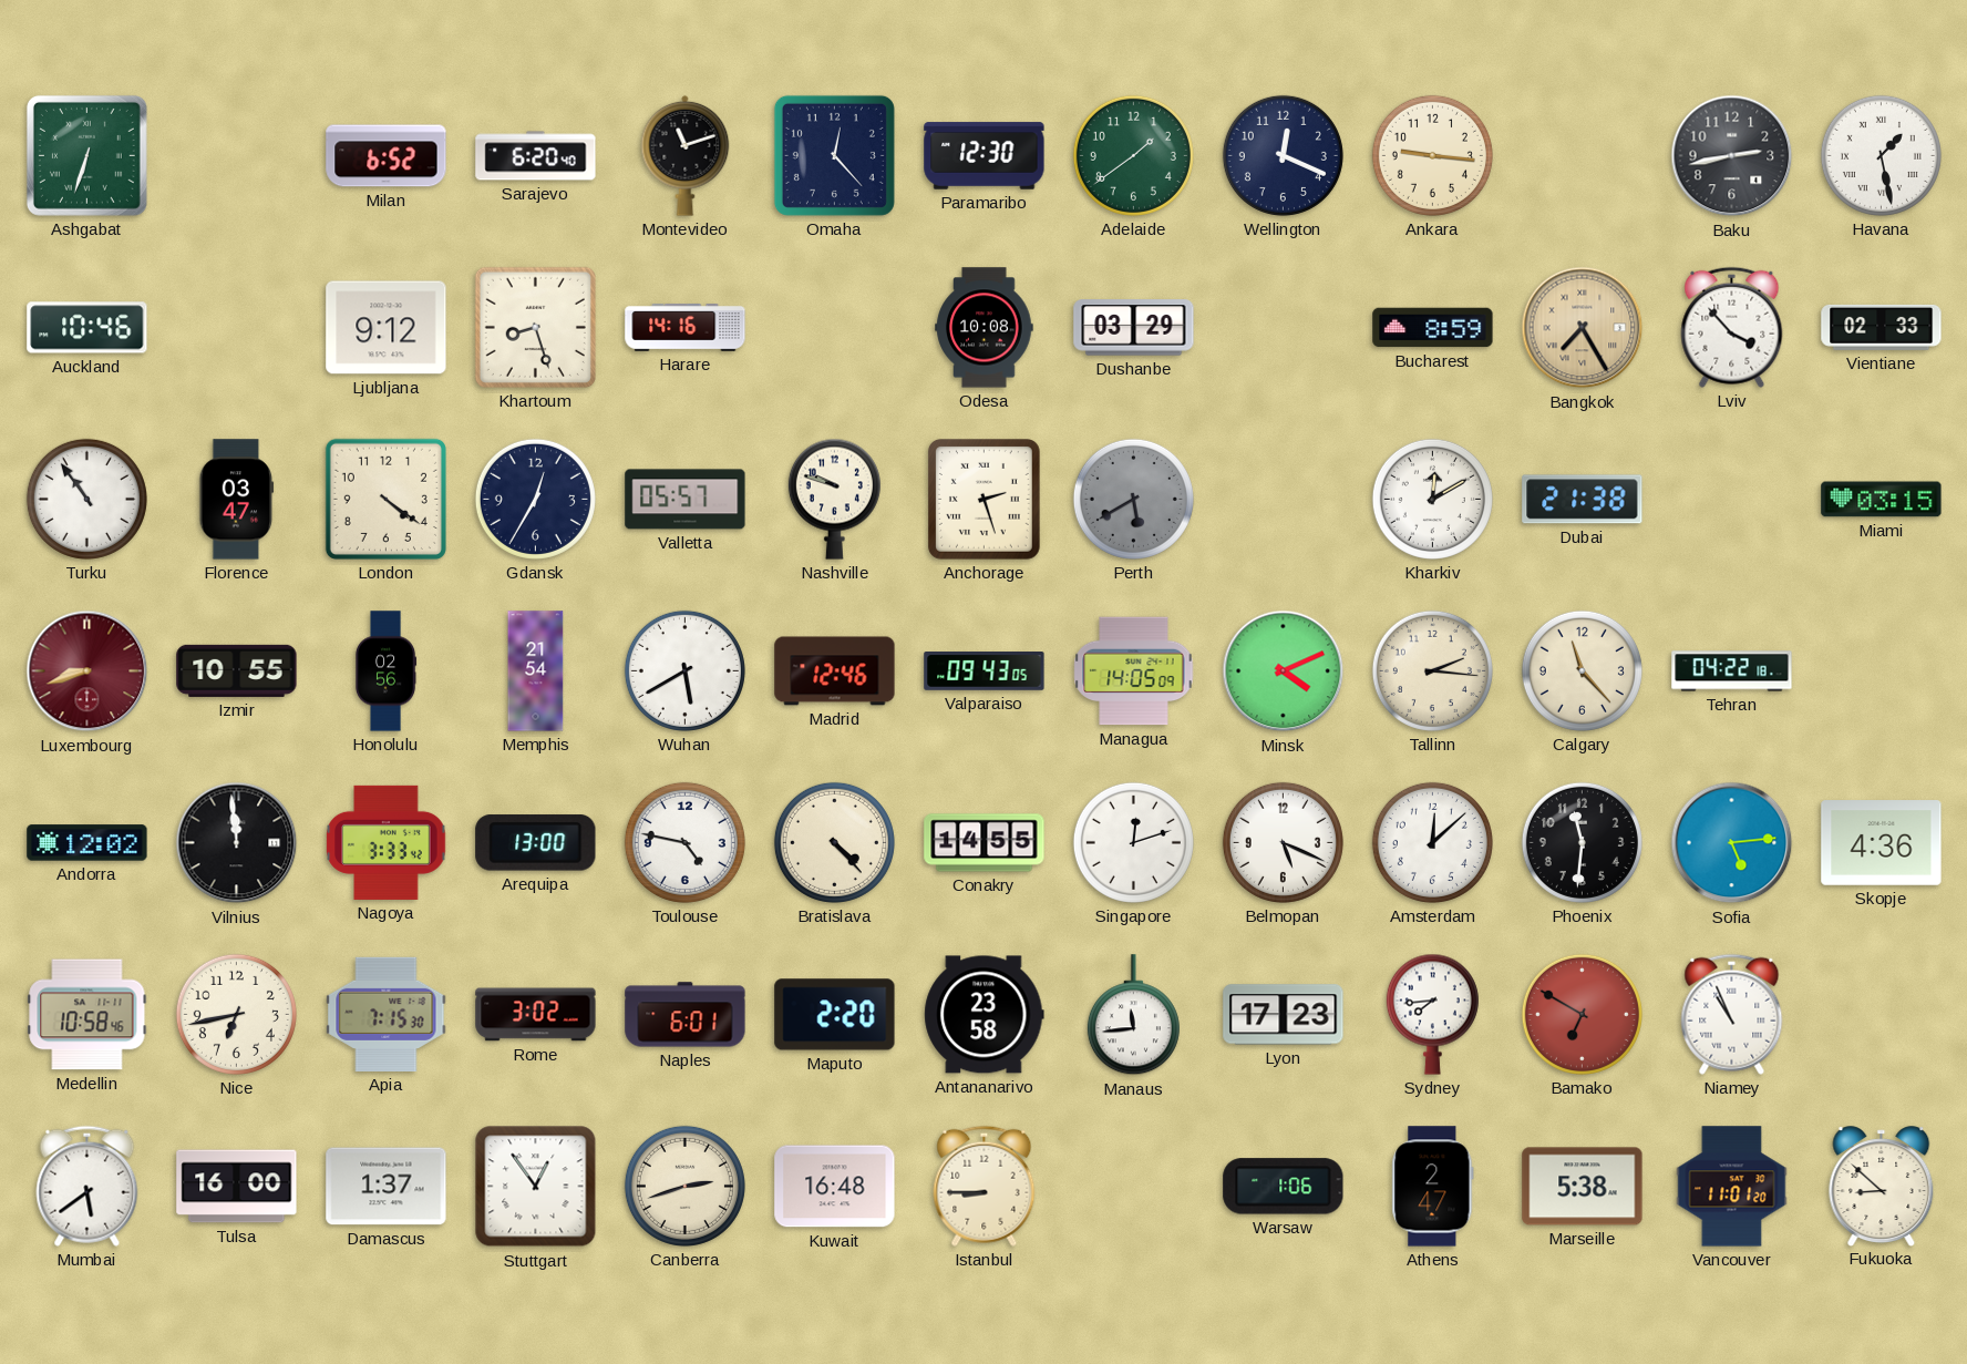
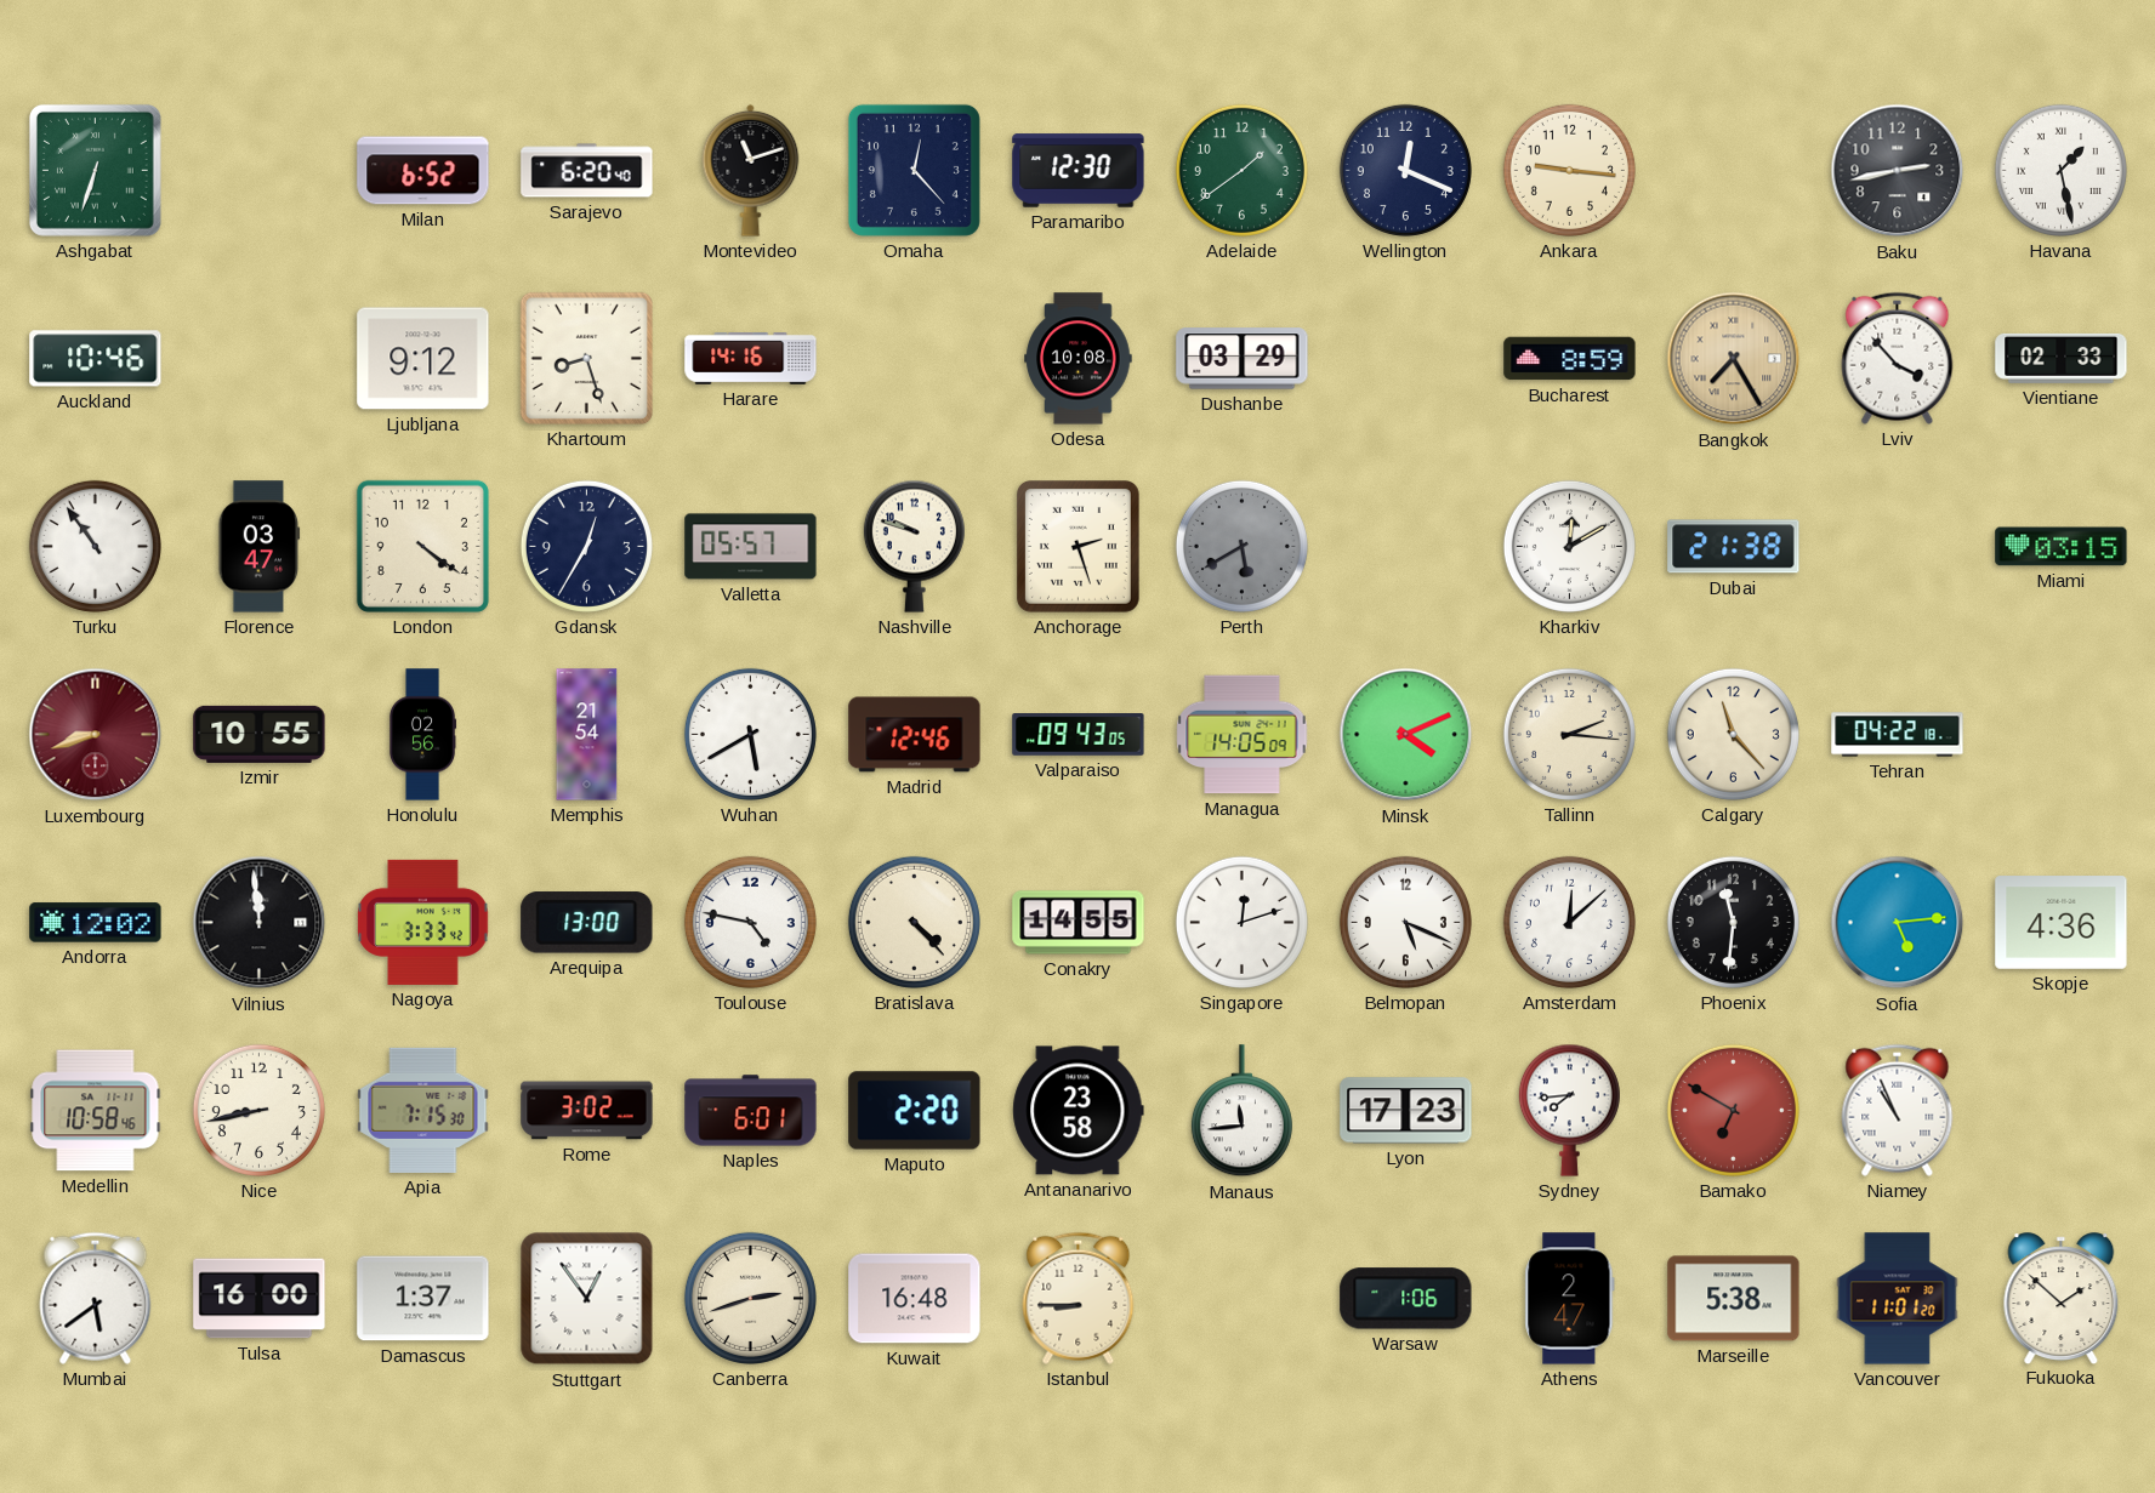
Nice: 6:43 -> 8:43 (258, 1110)
Fukuoka: 8:52 -> 1:52 (2062, 1298)
